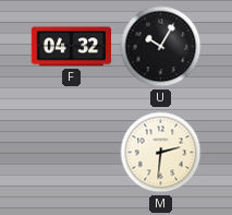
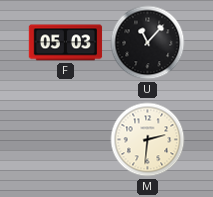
F: 04:32 -> 05:03 (66, 43)
U: 10:05 -> 11:07 (148, 43)
